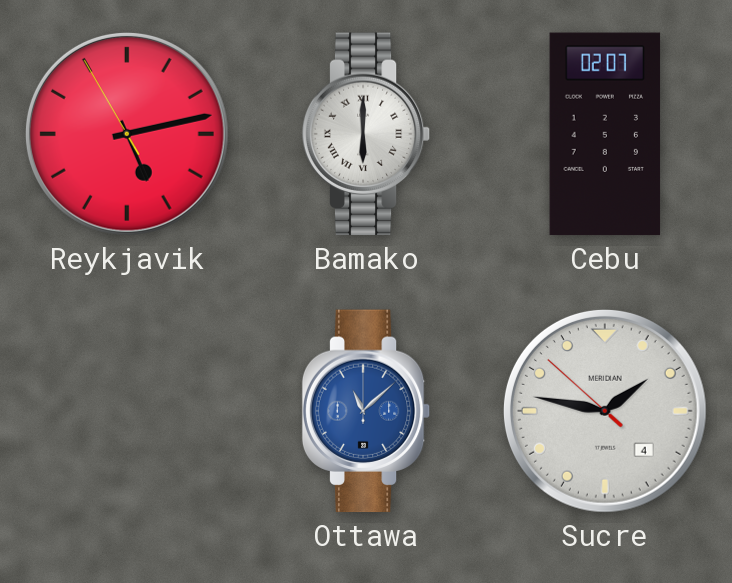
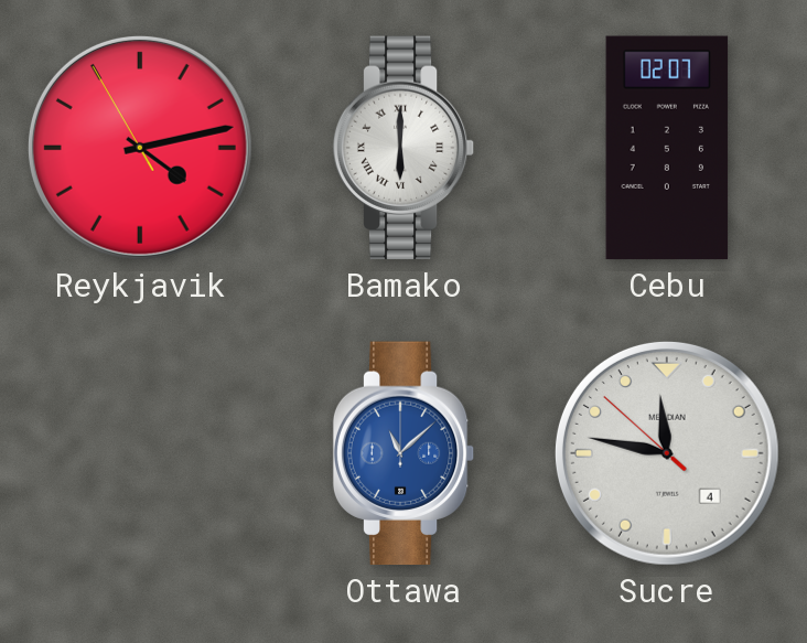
Reykjavik: 5:12 -> 4:12 (140, 148)
Sucre: 1:46 -> 11:46 (667, 453)
